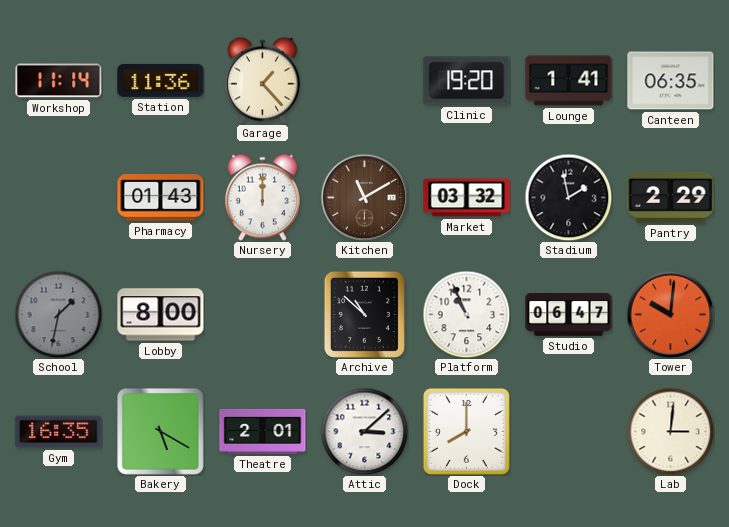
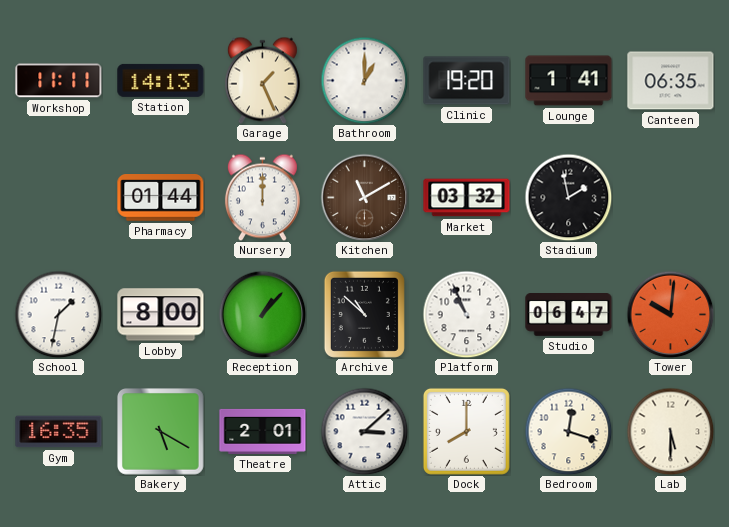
Workshop: 11:14 -> 11:11 (59, 81)
Station: 11:36 -> 14:13 (161, 80)
Garage: 1:23 -> 1:26 (262, 80)
Bathroom: none -> 1:00 (364, 80)
Pharmacy: 01:43 -> 01:44 (161, 198)
Pantry: 2:29 -> none (671, 197)
School dial: grey -> white (58, 314)
Reception: none -> 1:07 (262, 314)
Bedroom: none -> 12:18 (568, 431)
Lab: 3:01 -> 5:30 (670, 431)
